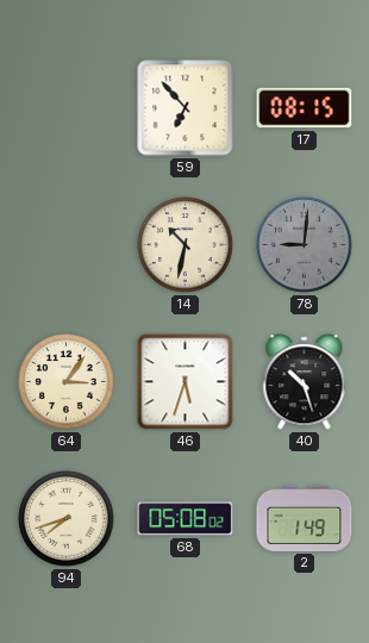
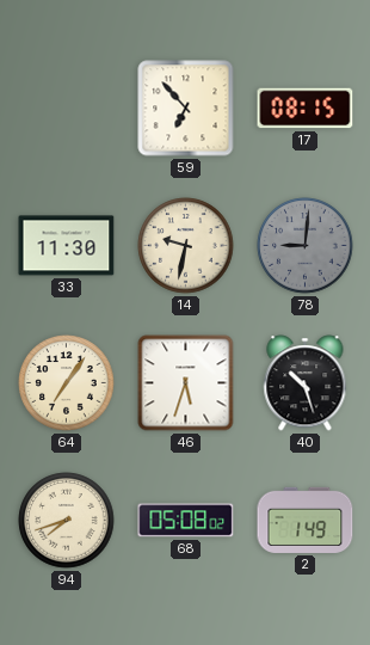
33: none -> 11:30 (67, 246)
14: 10:32 -> 9:32 (186, 246)
64: 3:06 -> 7:06 (67, 383)
